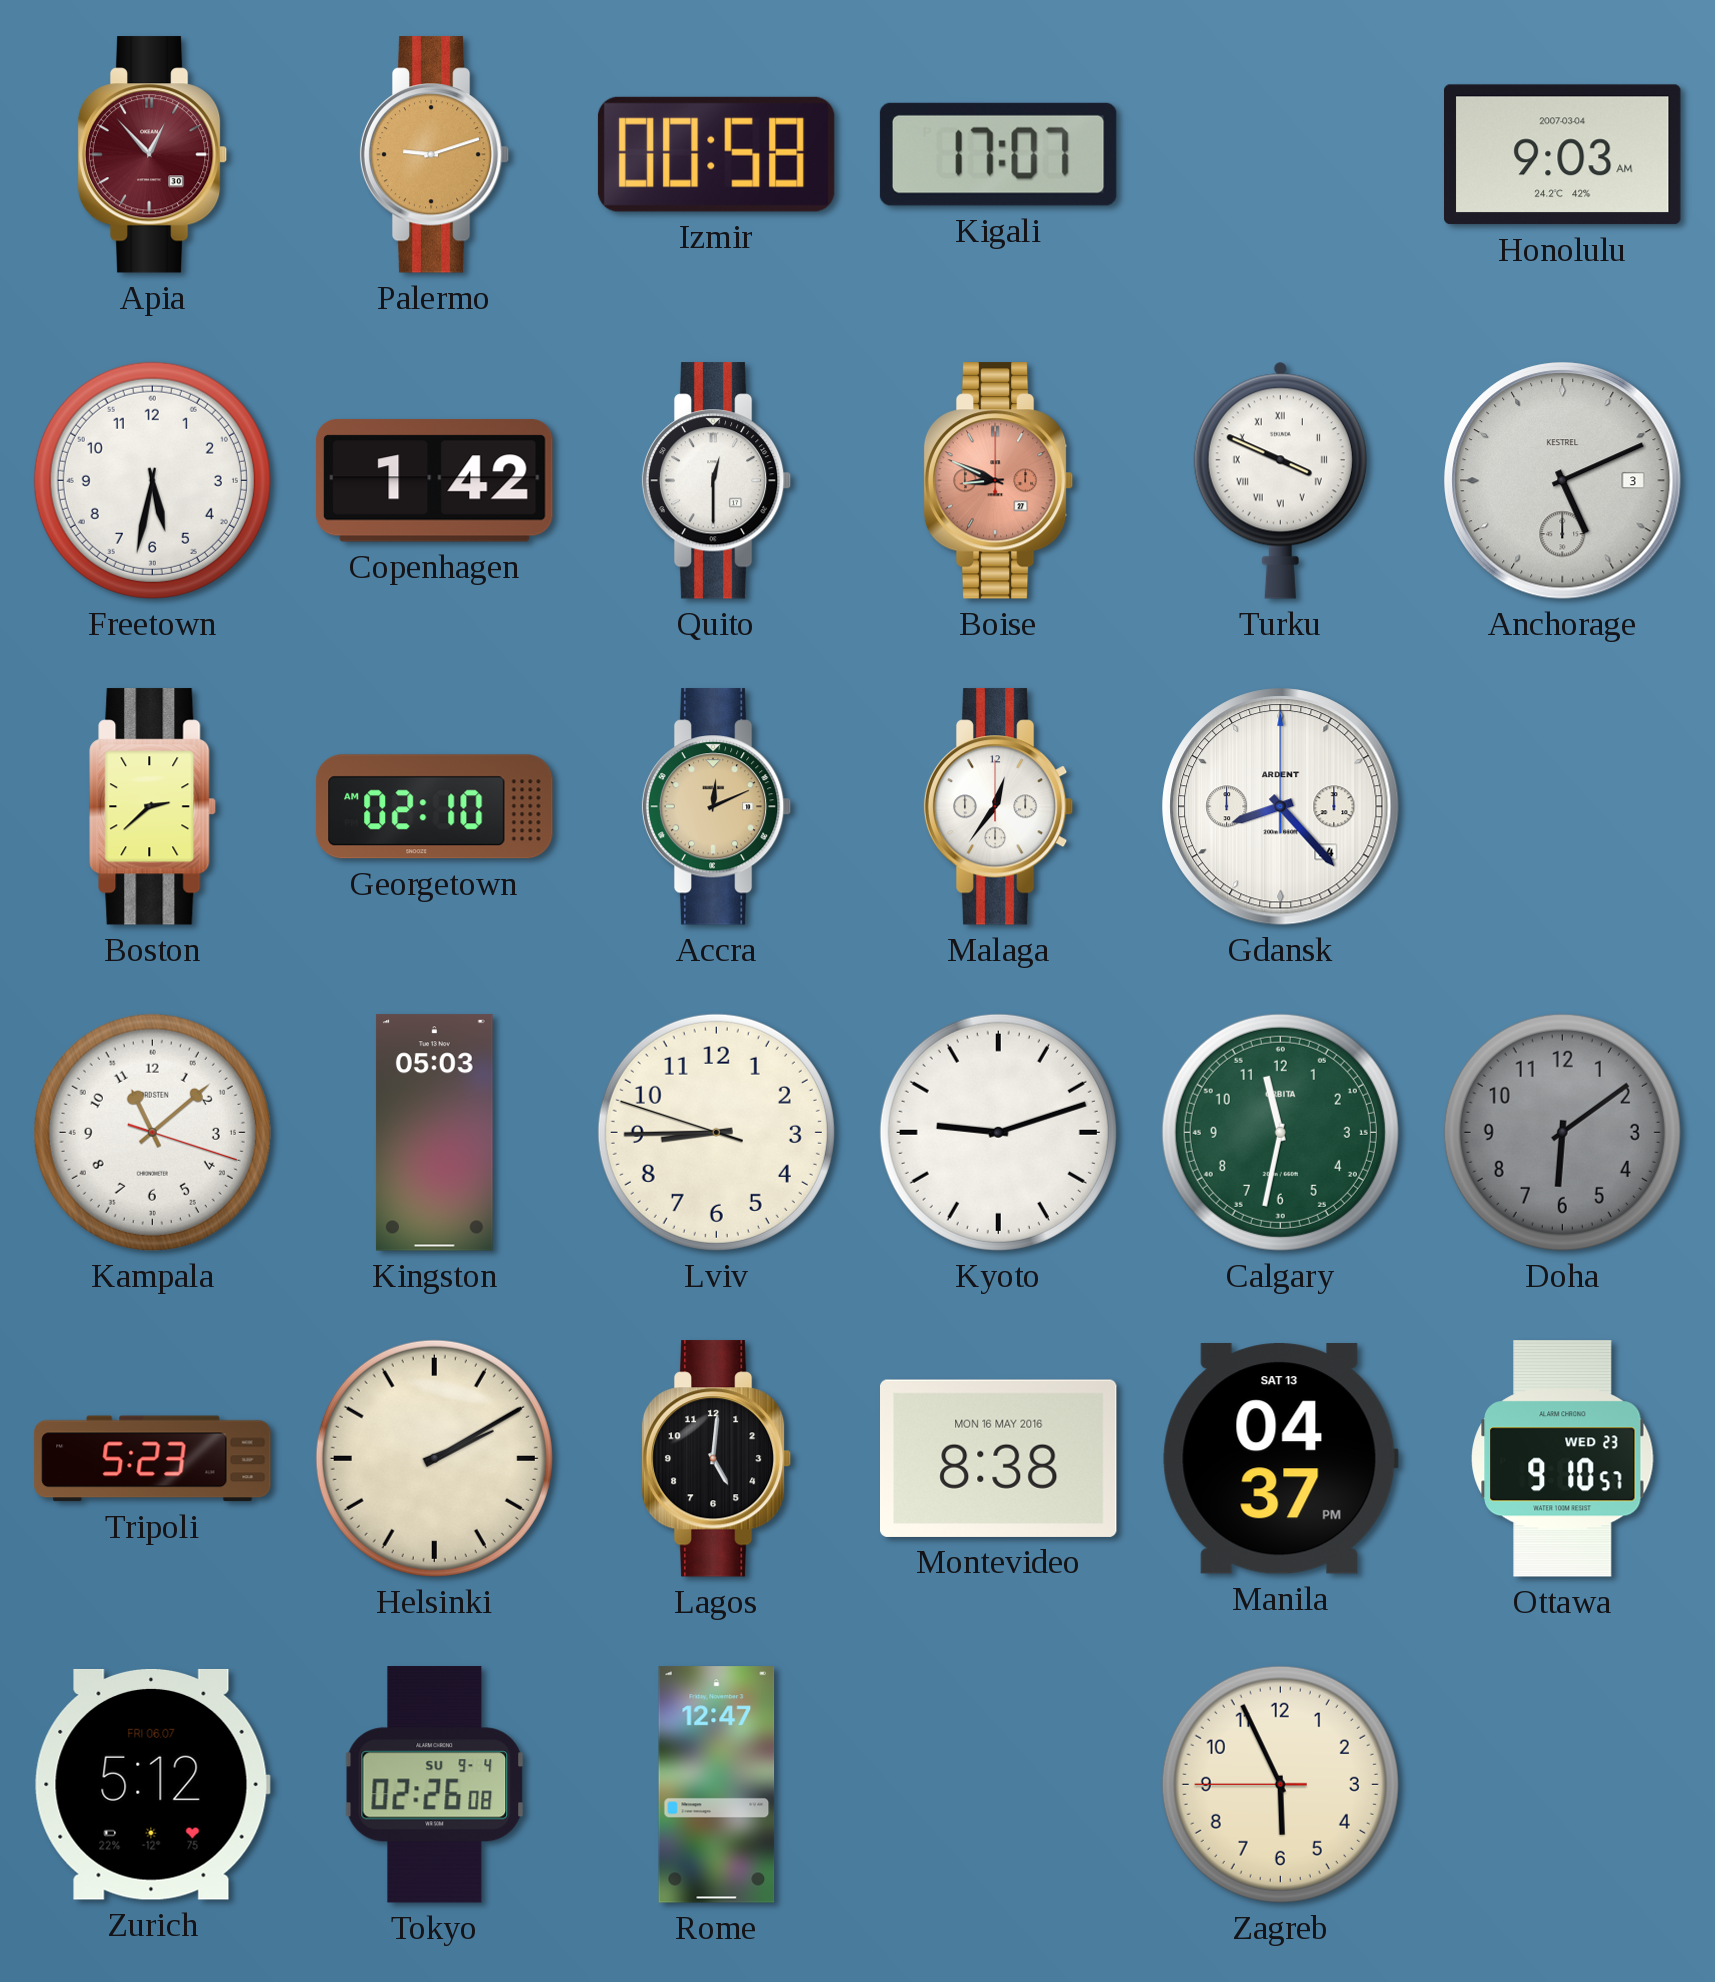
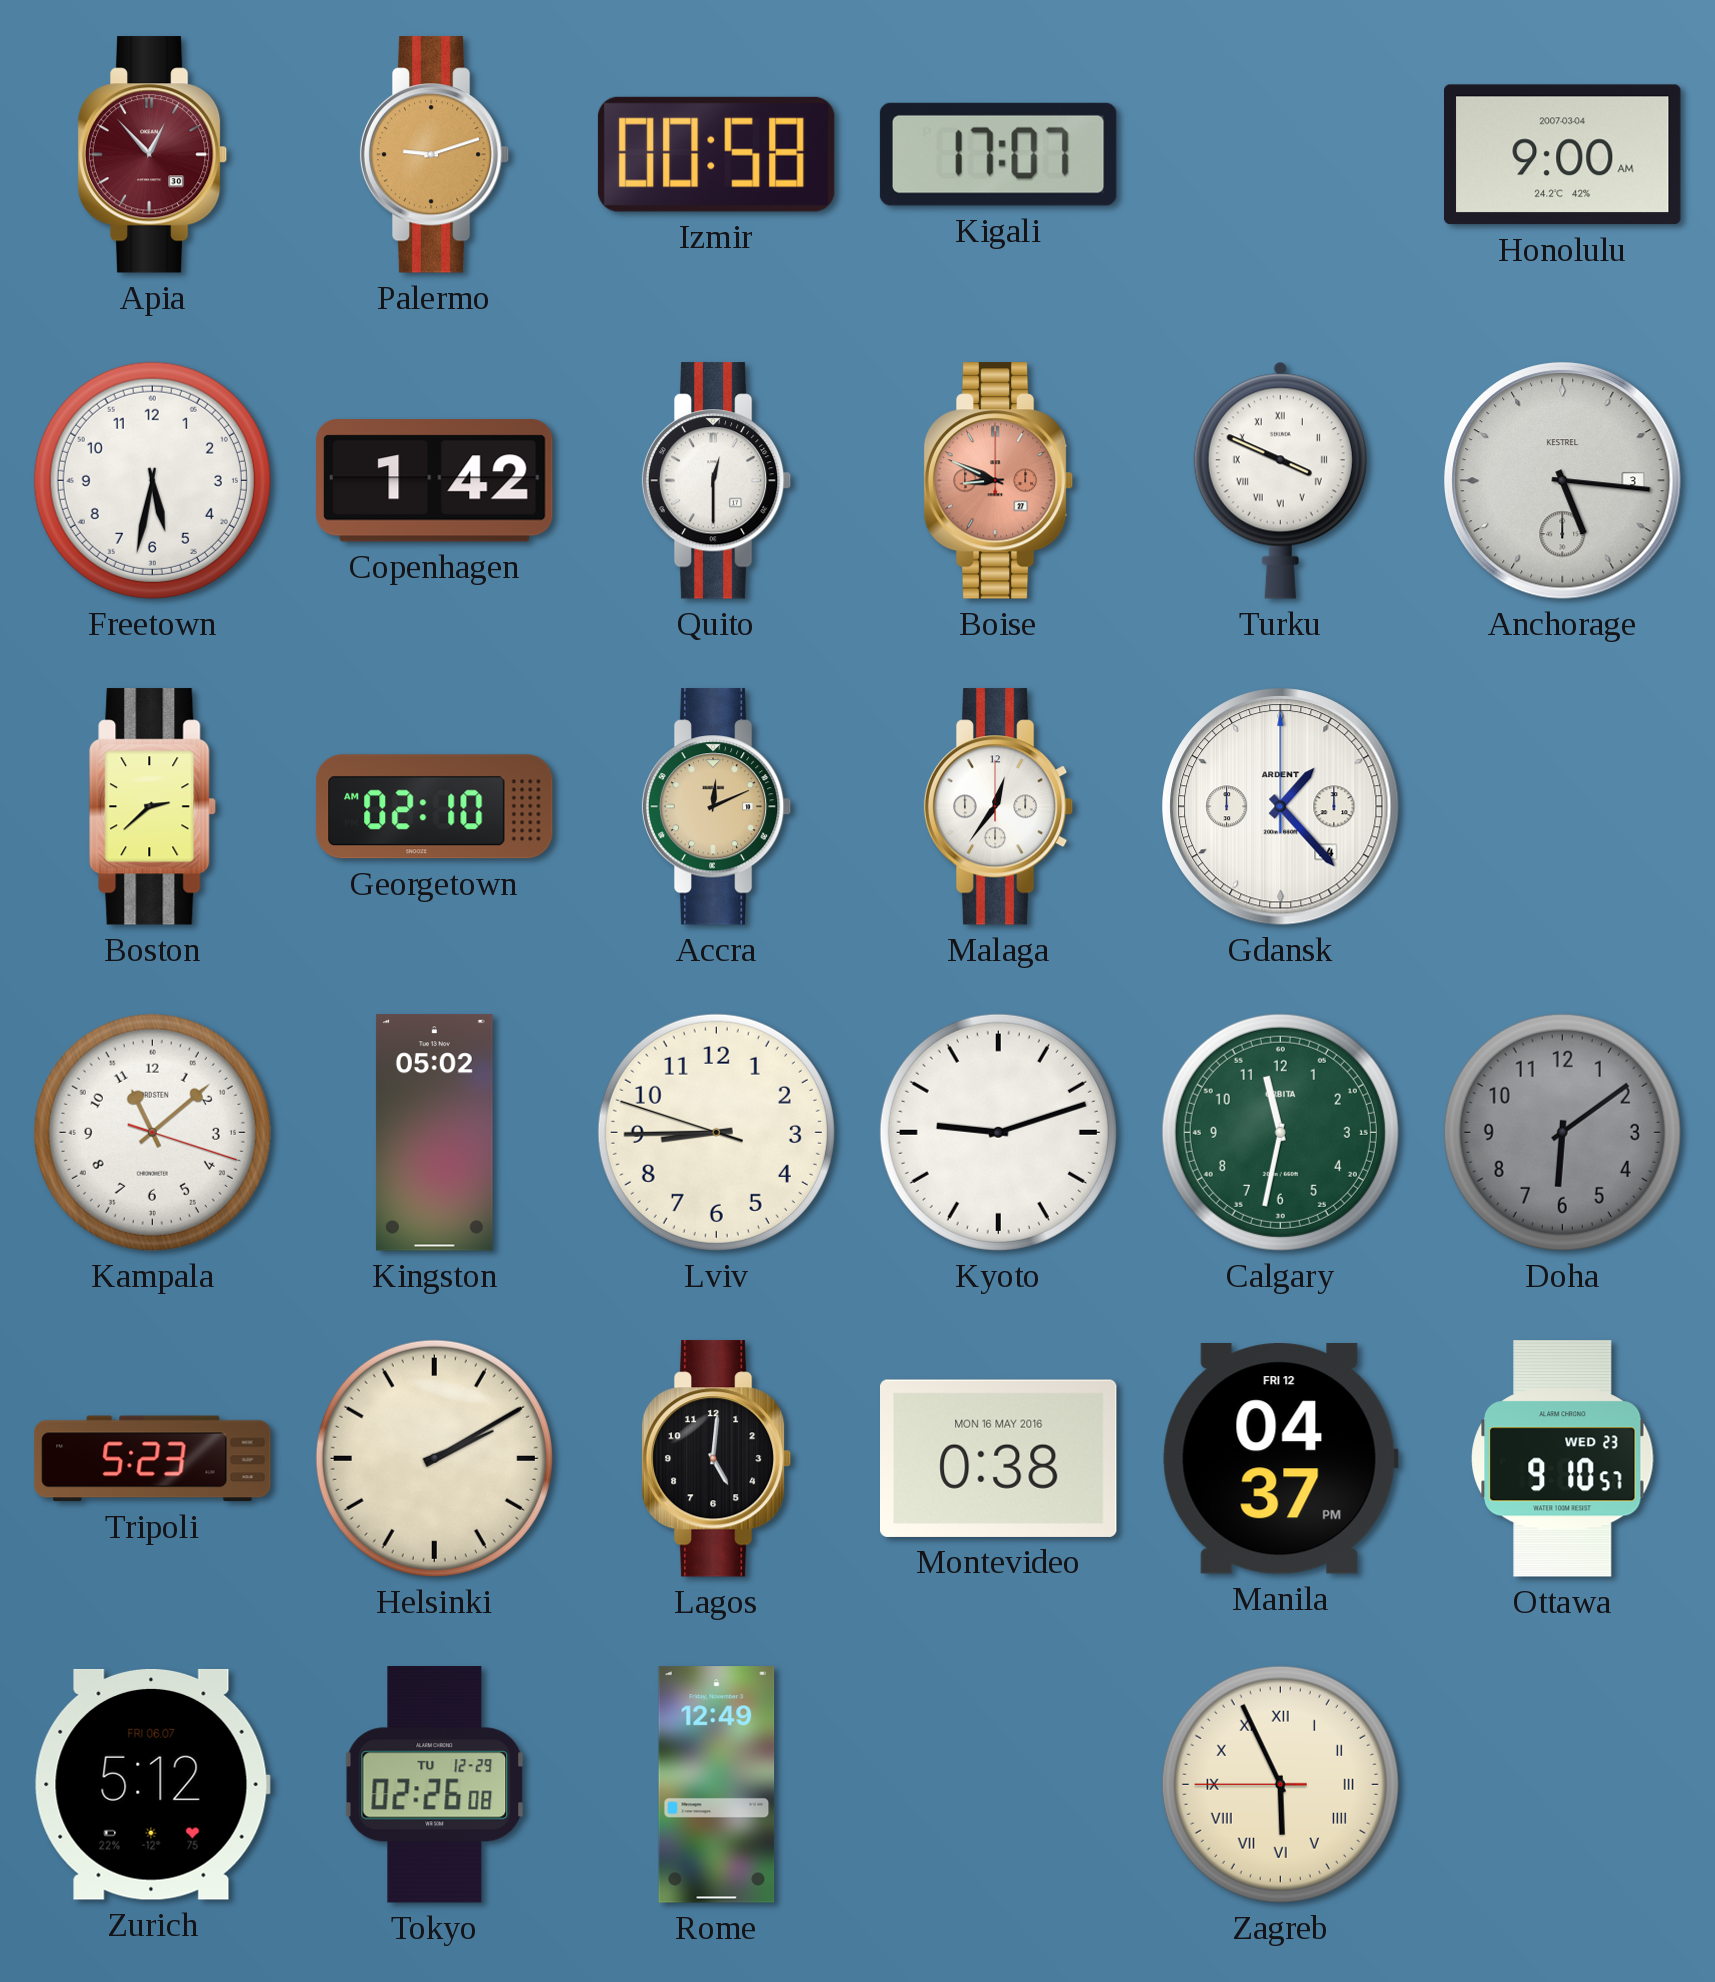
Honolulu: 9:03 -> 9:00 (1563, 155)
Anchorage: 5:11 -> 5:16 (1563, 481)
Gdansk: 8:23 -> 1:23 (1281, 807)
Kingston: 05:03 -> 05:02 (434, 1133)
Montevideo: 8:38 -> 0:38 (999, 1458)
Manila date: SAT 13 -> FRI 12 (1280, 1459)
Tokyo date: SU 9-4 -> TU 12-29 (435, 1785)
Rome: 12:47 -> 12:49 (717, 1785)
Zagreb numerals: Arabic -> Roman (1280, 1784)
